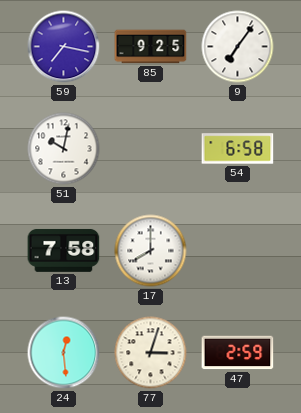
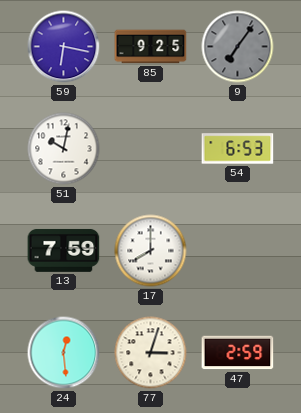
59: 7:17 -> 6:17 (64, 47)
9 dial: white -> grey (238, 47)
54: 6:58 -> 6:53 (238, 149)
13: 7:58 -> 7:59 (64, 250)
